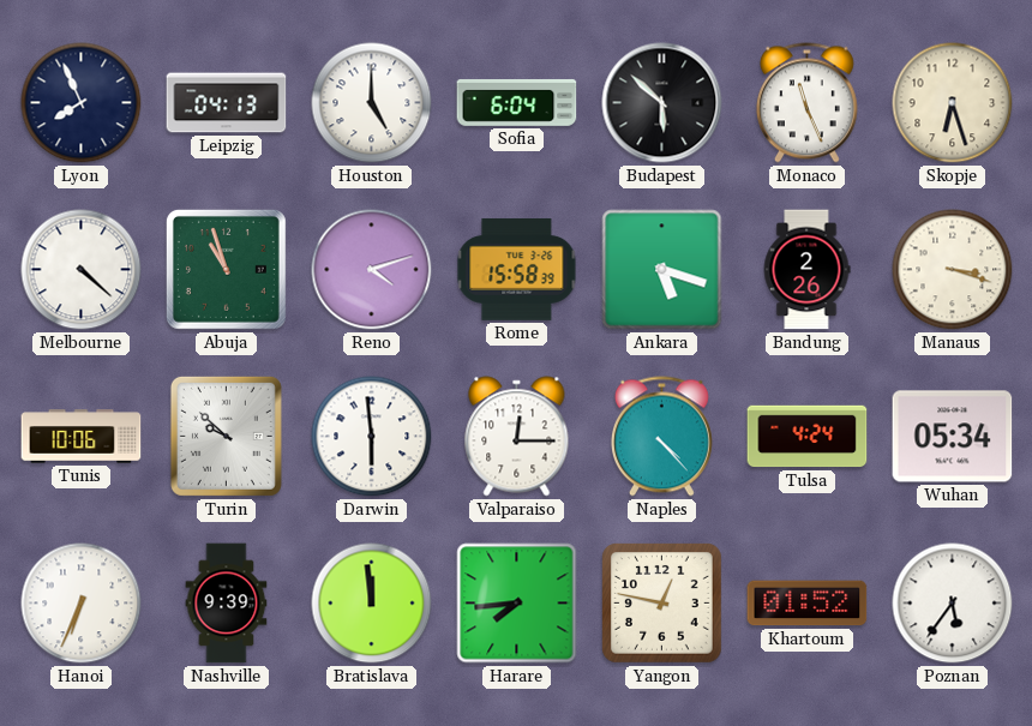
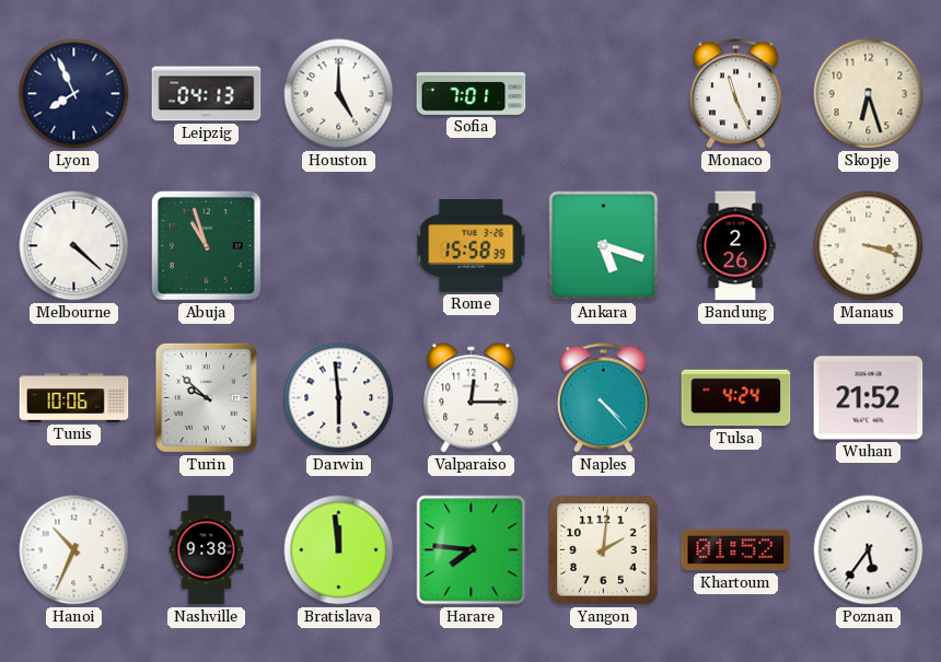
Sofia: 6:04 -> 7:01 (472, 94)
Budapest: 5:52 -> none (662, 103)
Reno: 4:12 -> none (372, 270)
Wuhan: 05:34 -> 21:52 (869, 398)
Hanoi: 6:34 -> 10:34 (74, 550)
Nashville: 9:39 -> 9:38 (207, 550)
Harare: 7:44 -> 7:46 (472, 550)
Yangon: 12:47 -> 2:01 (604, 550)
